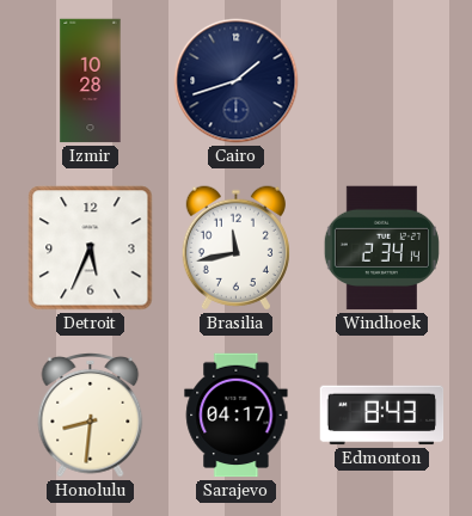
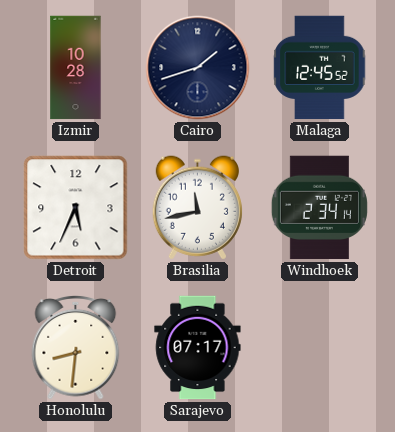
Malaga: none -> 12:45 (320, 68)
Sarajevo: 04:17 -> 07:17 (198, 348)
Edmonton: 8:43 -> none (382, 416)
